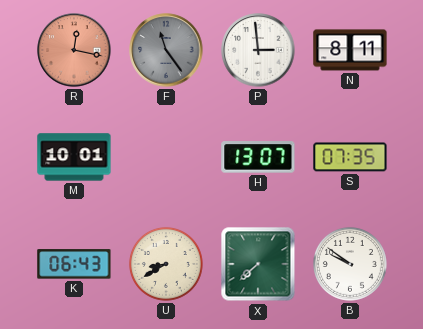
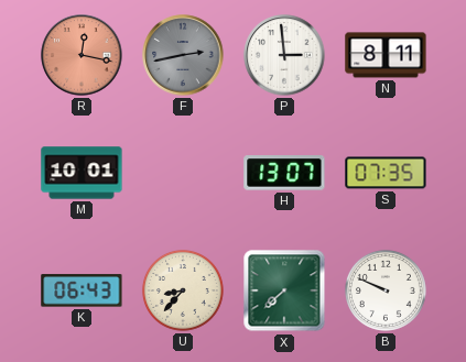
F: 11:24 -> 2:43 (183, 55)
U: 8:40 -> 8:37 (183, 290)
B: 9:51 -> 9:49 (386, 290)
